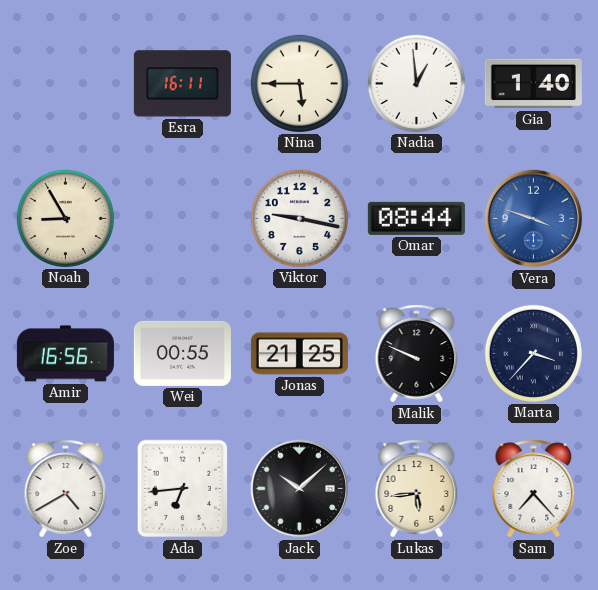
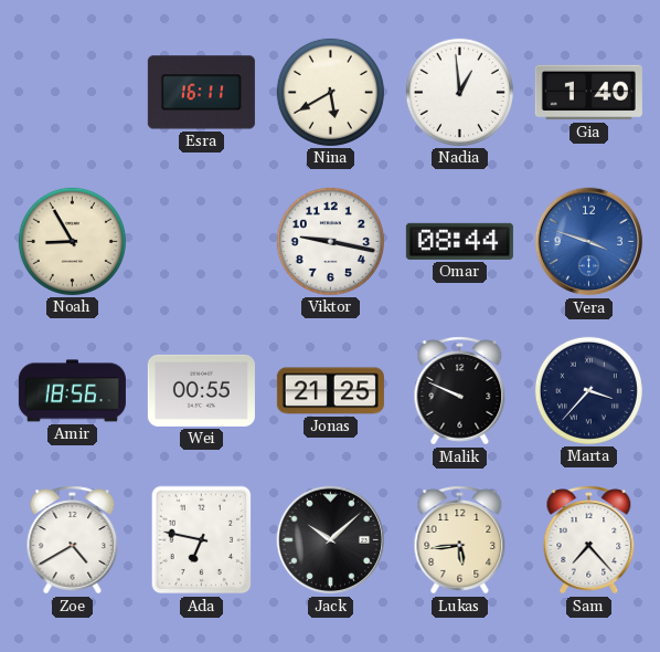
Nina: 5:45 -> 5:40 (330, 92)
Amir: 16:56 -> 18:56 (72, 391)
Ada: 6:44 -> 6:47 (202, 540)
